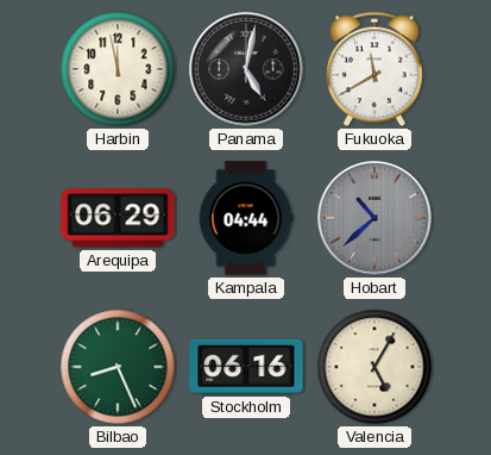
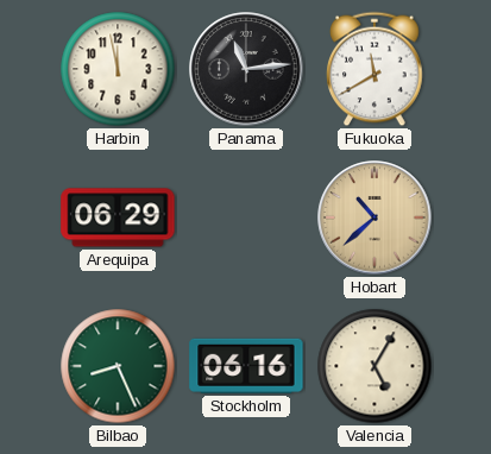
Panama: 5:02 -> 11:14 (246, 69)
Kampala: 04:44 -> none (246, 218)
Hobart dial: grey -> champagne (374, 217)
